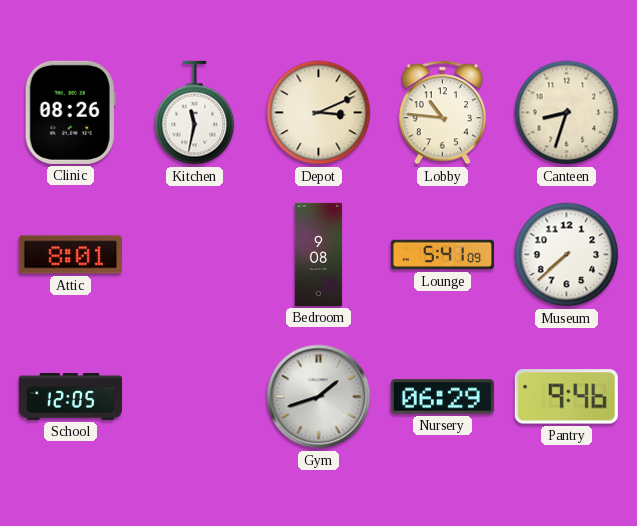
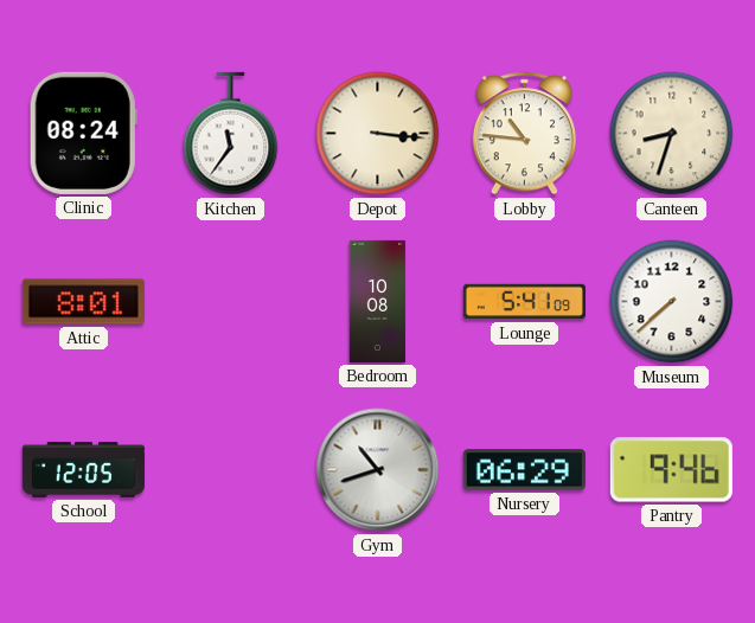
Clinic: 08:26 -> 08:24 (83, 133)
Kitchen: 11:32 -> 11:36 (231, 134)
Depot: 3:11 -> 3:16 (378, 134)
Bedroom: 9:08 -> 10:08 (378, 301)
Gym: 1:42 -> 10:42 (378, 470)
